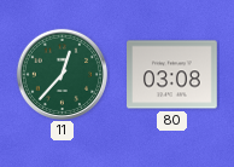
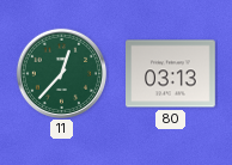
80: 03:08 -> 03:13 (171, 74)
